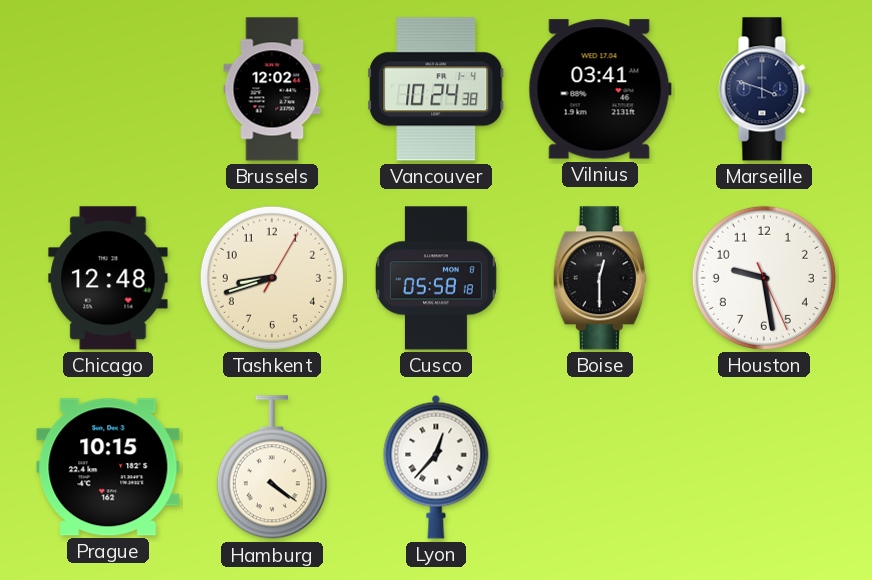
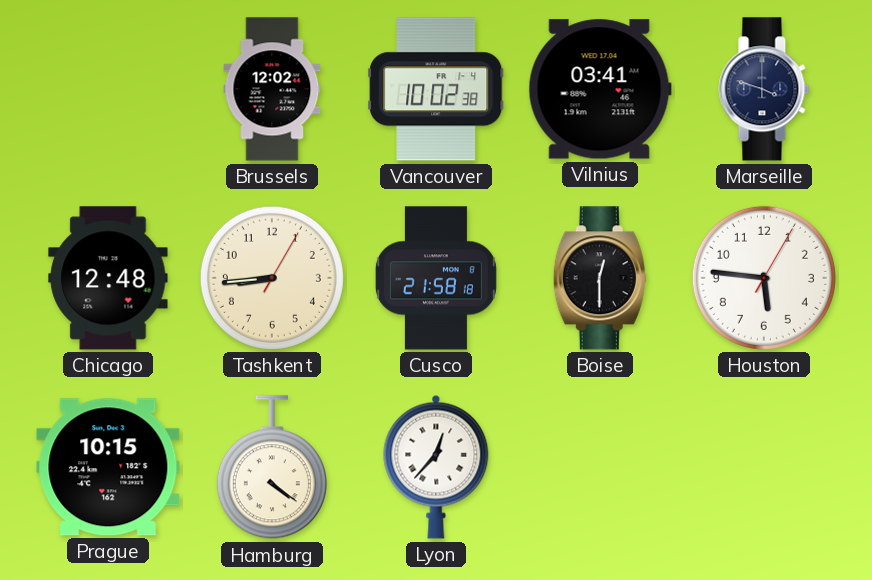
Vancouver: 10:24 -> 10:02 (436, 89)
Tashkent: 8:42 -> 8:44 (272, 278)
Cusco: 05:58 -> 21:58 (436, 278)
Houston: 9:28 -> 5:46 (764, 278)
